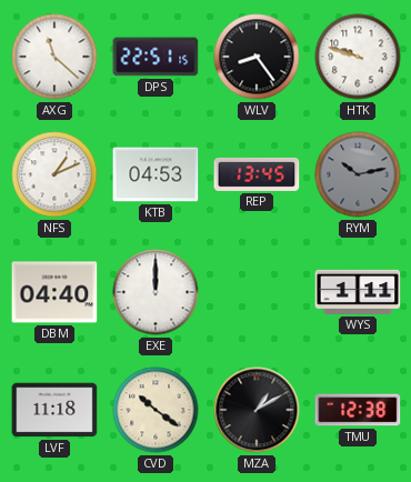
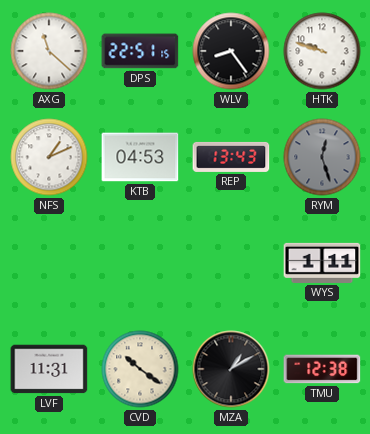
REP: 13:45 -> 13:43 (231, 157)
RYM: 10:13 -> 12:27 (322, 157)
DBM: 04:40 -> none (54, 292)
EXE: 12:00 -> none (156, 292)
LVF: 11:18 -> 11:31 (49, 369)
